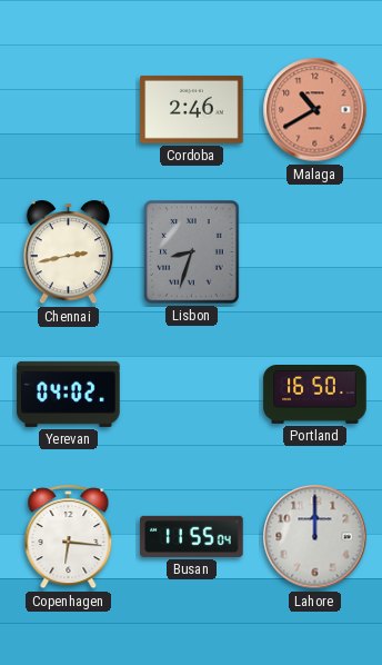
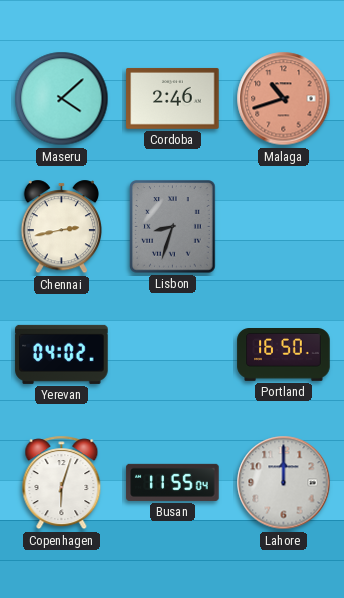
Maseru: none -> 4:08 (62, 99)
Malaga: 10:40 -> 10:42 (284, 99)
Copenhagen: 6:16 -> 6:03 (62, 483)
